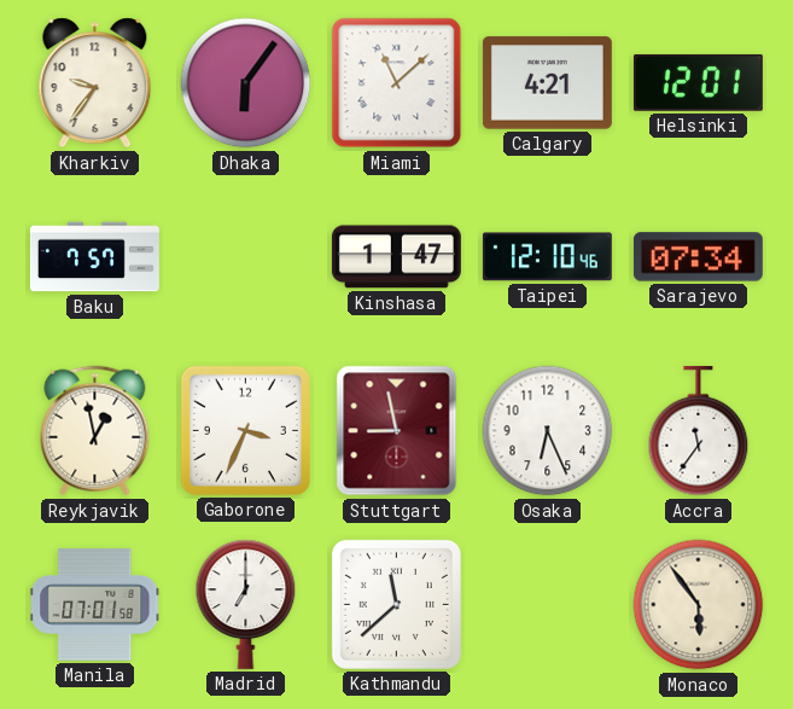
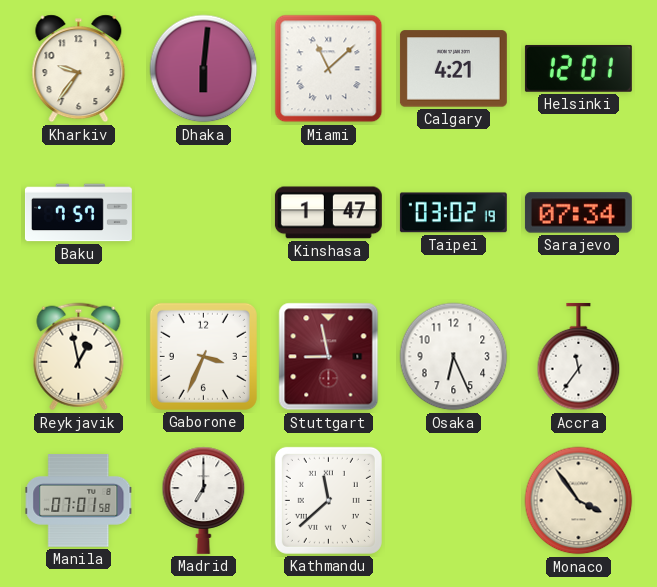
Dhaka: 6:06 -> 6:01 (204, 69)
Taipei: 12:10 -> 03:02 (453, 213)
Monaco: 5:54 -> 3:54 (579, 501)
